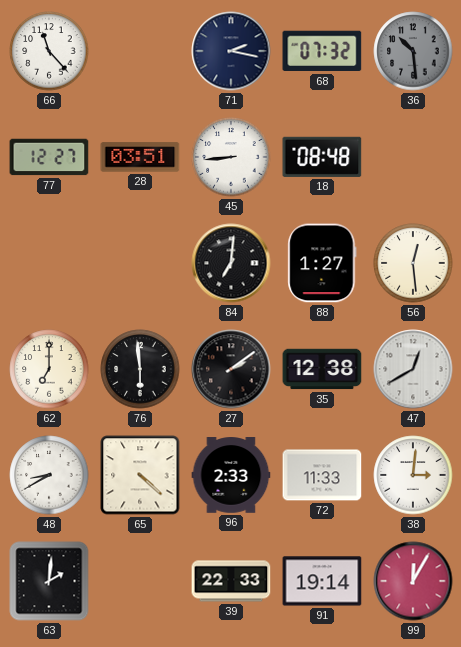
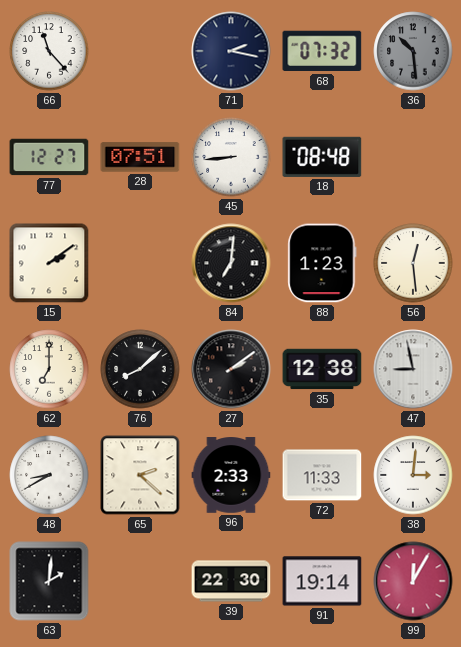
28: 03:51 -> 07:51 (140, 157)
15: none -> 2:09 (49, 263)
88: 1:27 -> 1:23 (322, 263)
76: 5:59 -> 8:08 (140, 369)
47: 12:40 -> 8:58 (413, 369)
65: 4:22 -> 2:22 (140, 475)
39: 22:33 -> 22:30 (231, 581)
